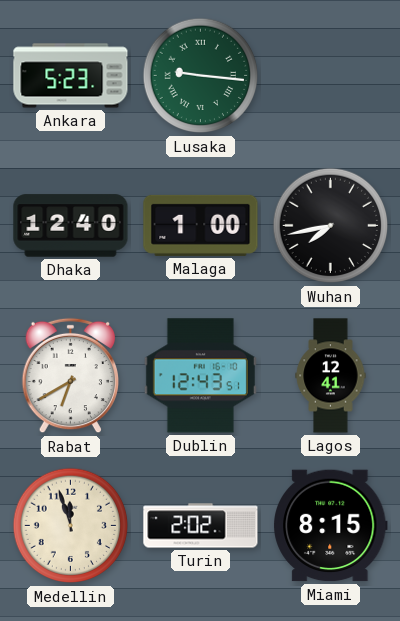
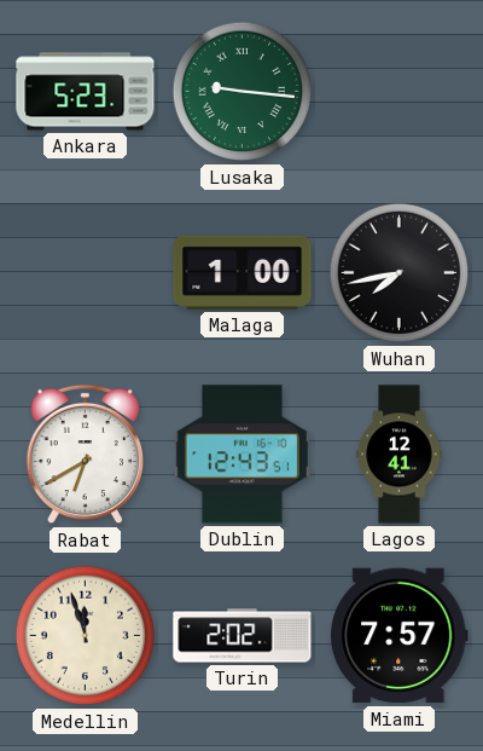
Dhaka: 12:40 -> none (71, 226)
Miami: 8:15 -> 7:57 (400, 636)
